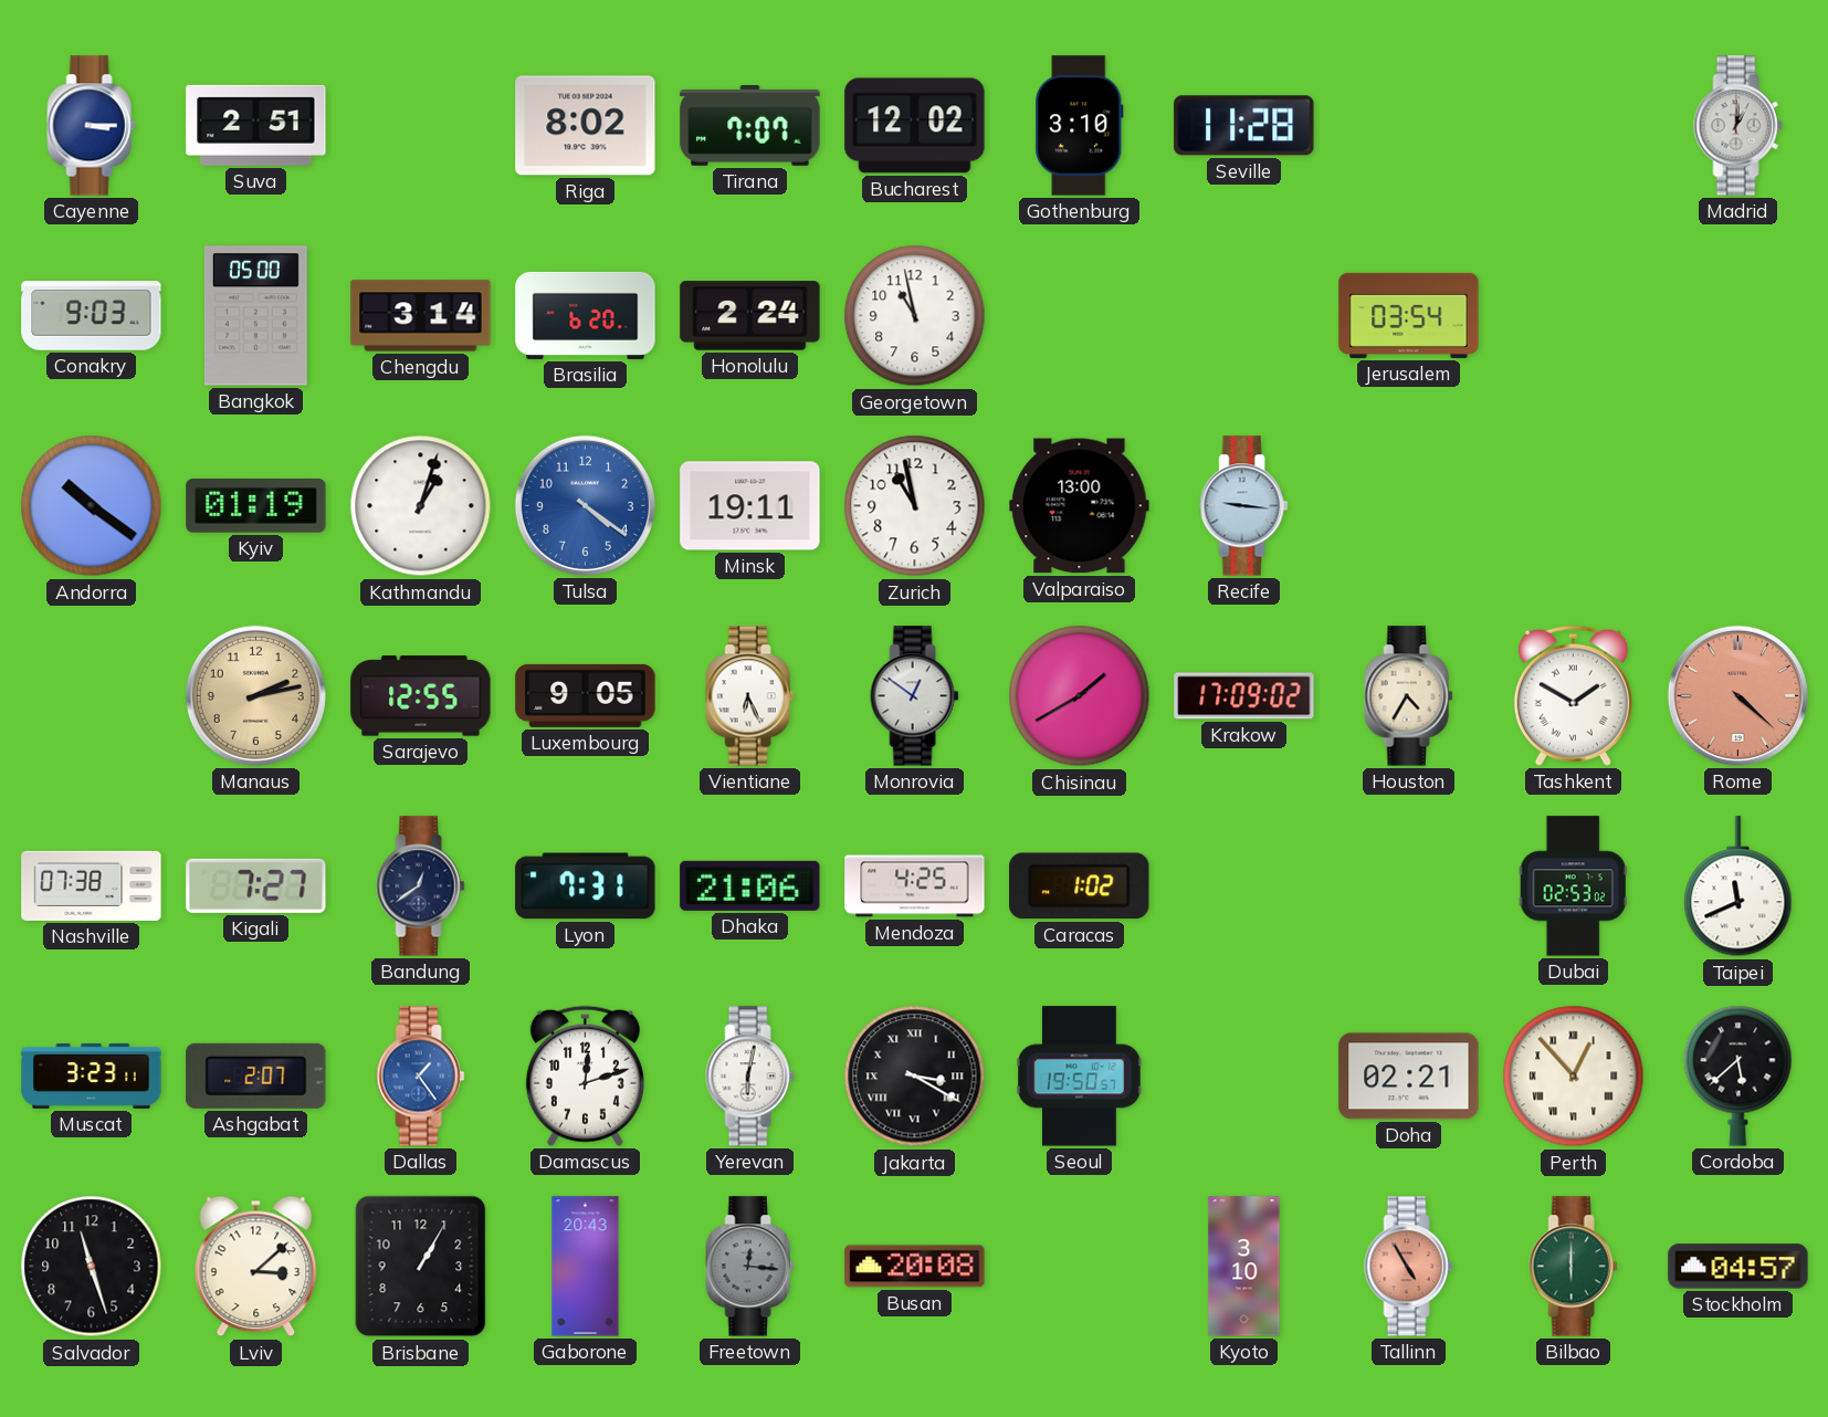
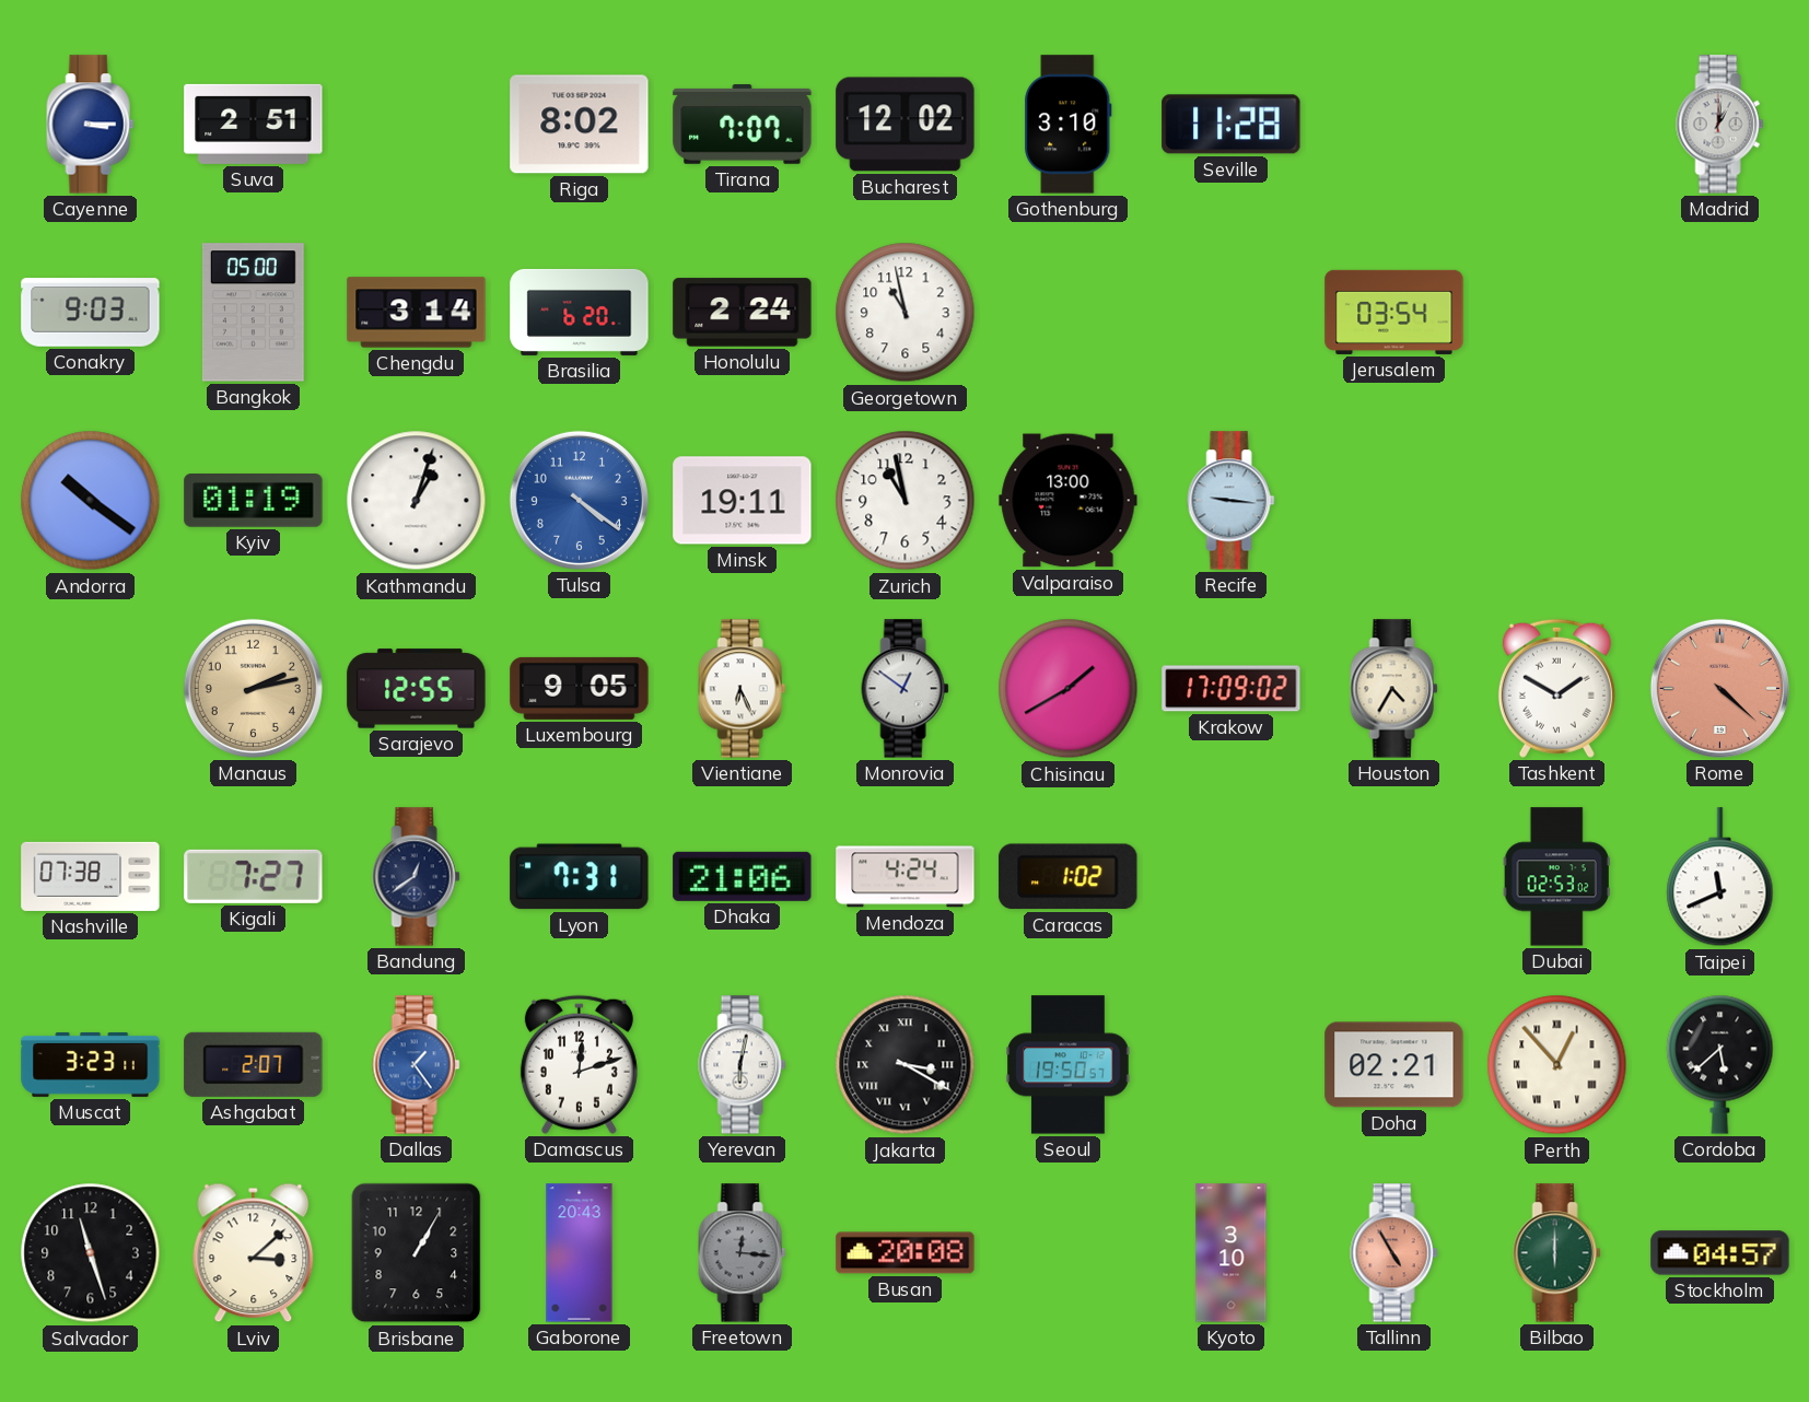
Mendoza: 4:25 -> 4:24 (906, 877)
